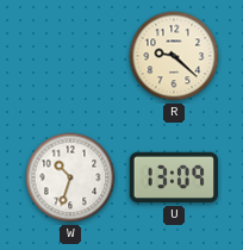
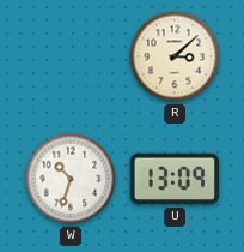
R: 9:22 -> 3:08 (175, 56)
